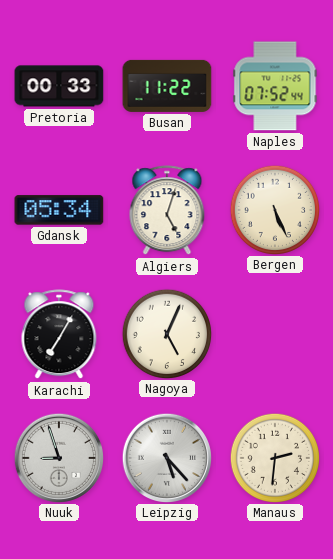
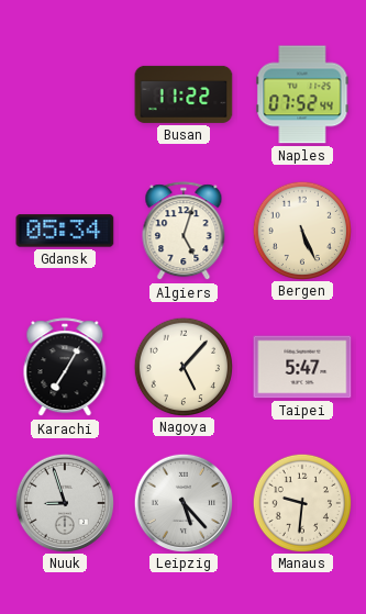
Pretoria: 00:33 -> none (59, 86)
Nagoya: 5:04 -> 5:07 (182, 366)
Taipei: none -> 5:47 (302, 367)
Manaus: 2:31 -> 9:31 (301, 502)
